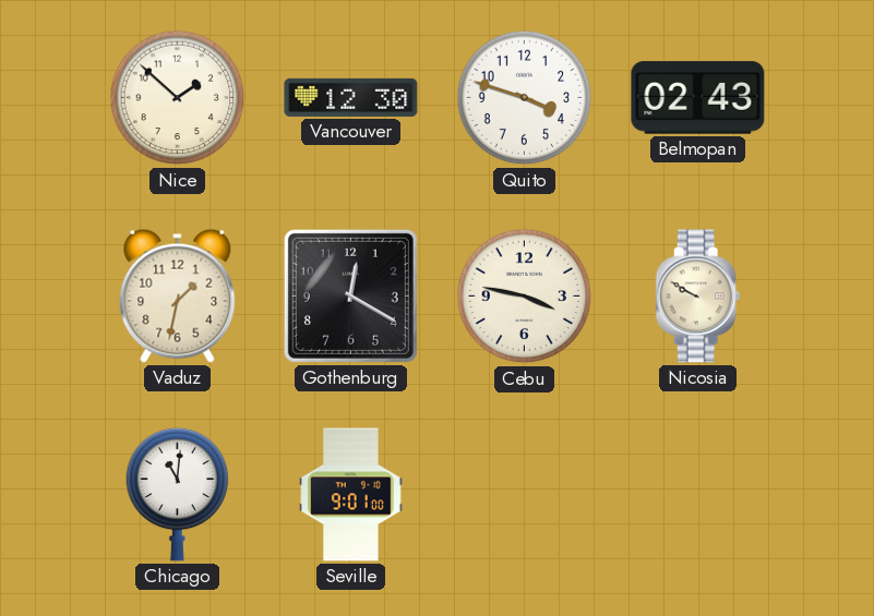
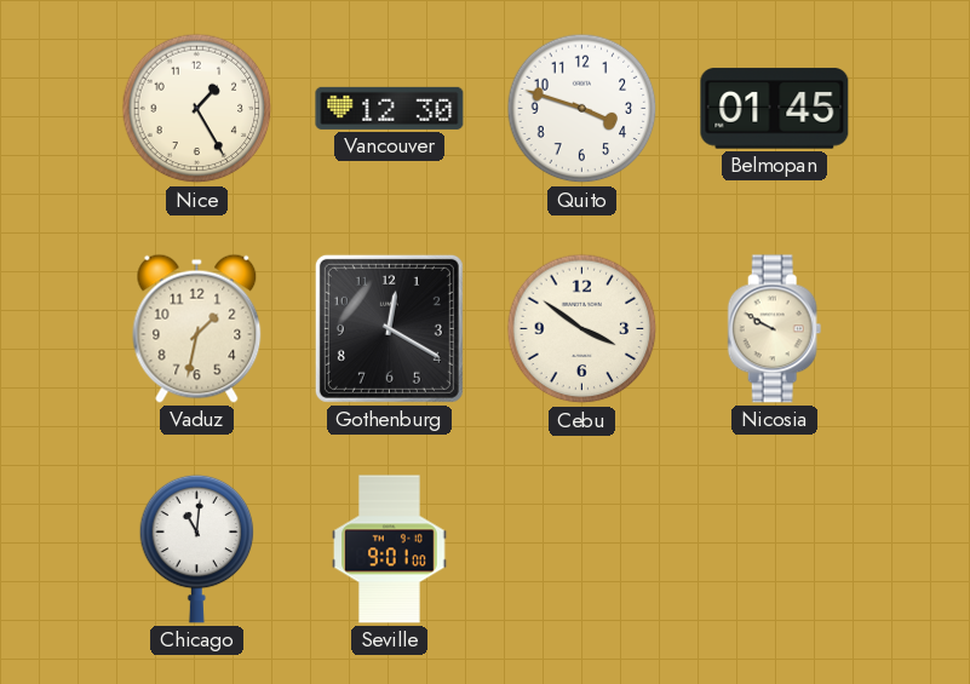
Nice: 1:52 -> 1:25 (197, 109)
Belmopan: 02:43 -> 01:45 (775, 109)
Cebu: 3:47 -> 3:51 (582, 329)
